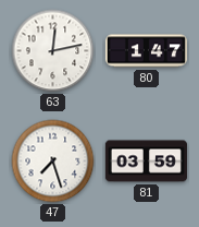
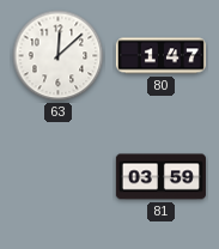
63: 12:13 -> 12:08 (59, 56)
47: 7:27 -> none (53, 162)
